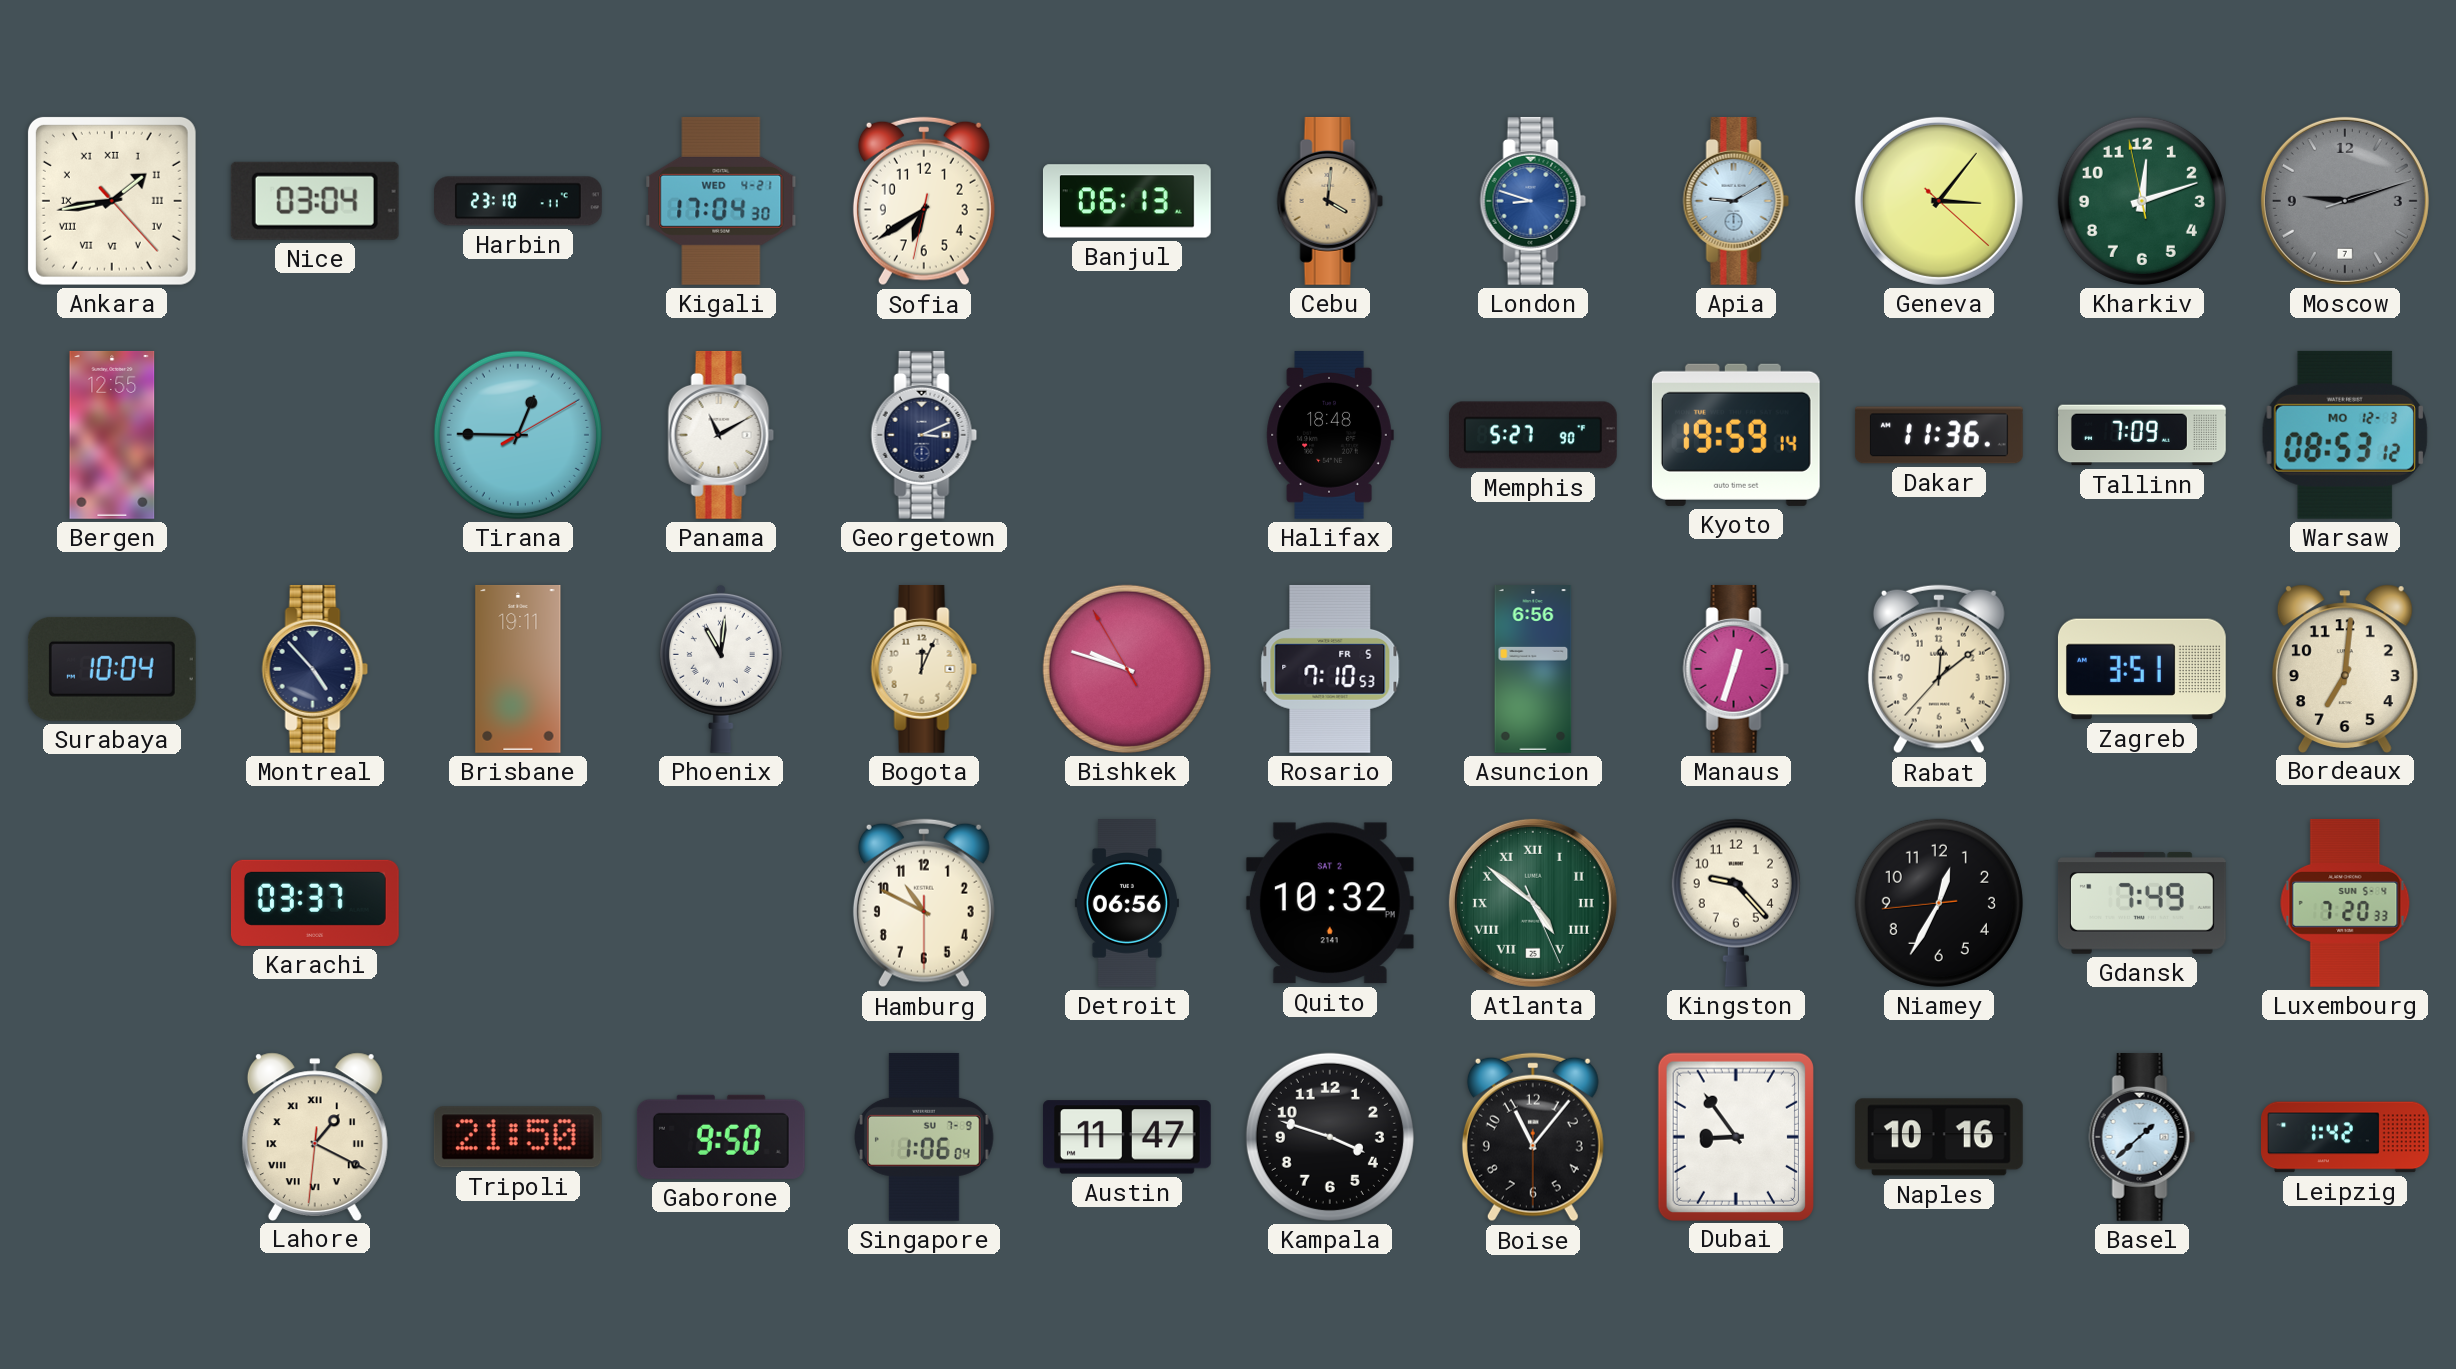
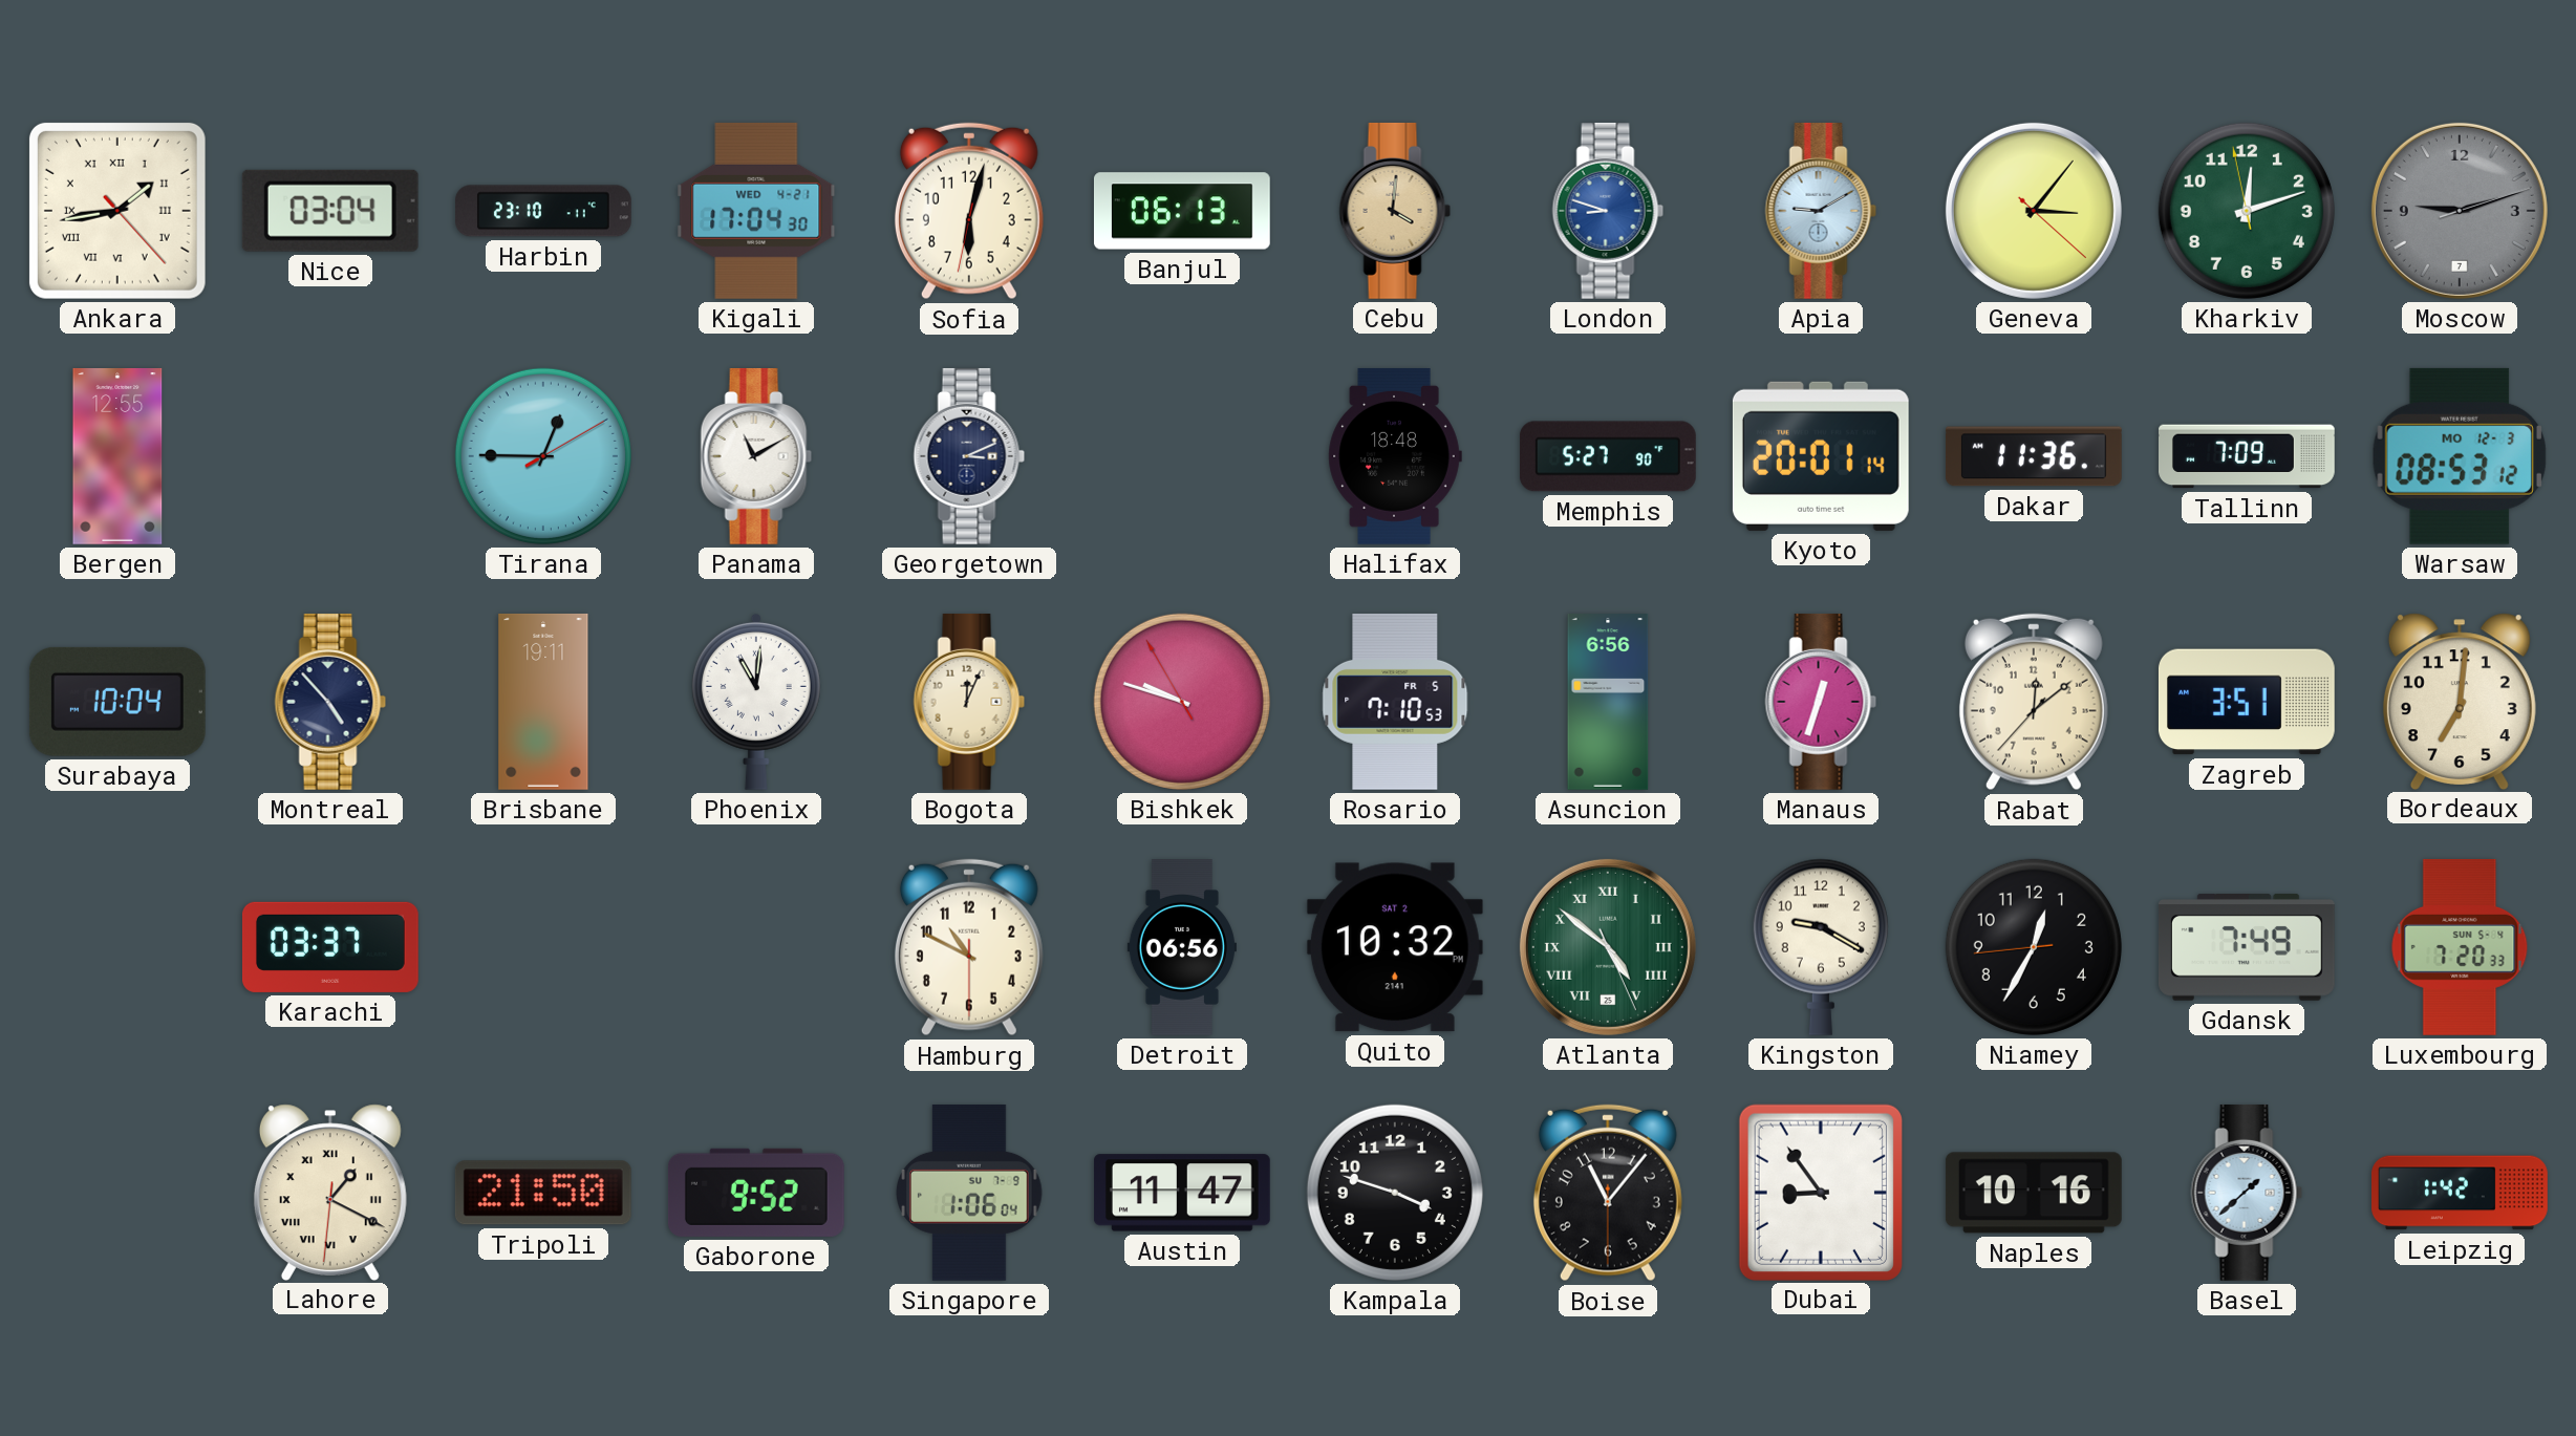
Sofia: 6:39 -> 6:02 (969, 211)
Kyoto: 19:59 -> 20:01 (1821, 456)
Kingston: 9:23 -> 9:20 (1821, 947)
Gaborone: 9:50 -> 9:52 (756, 1193)
